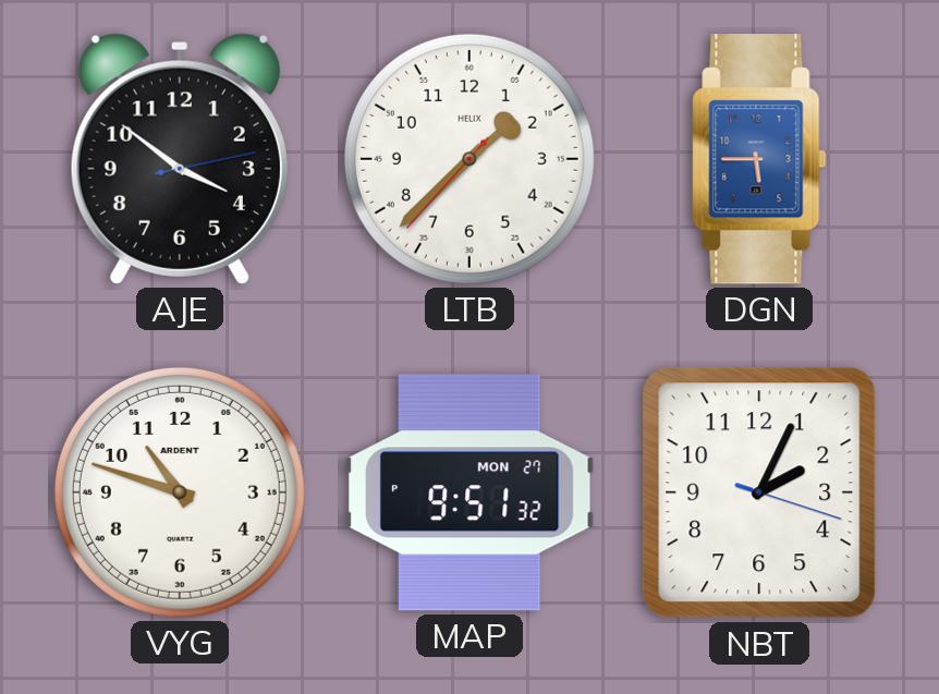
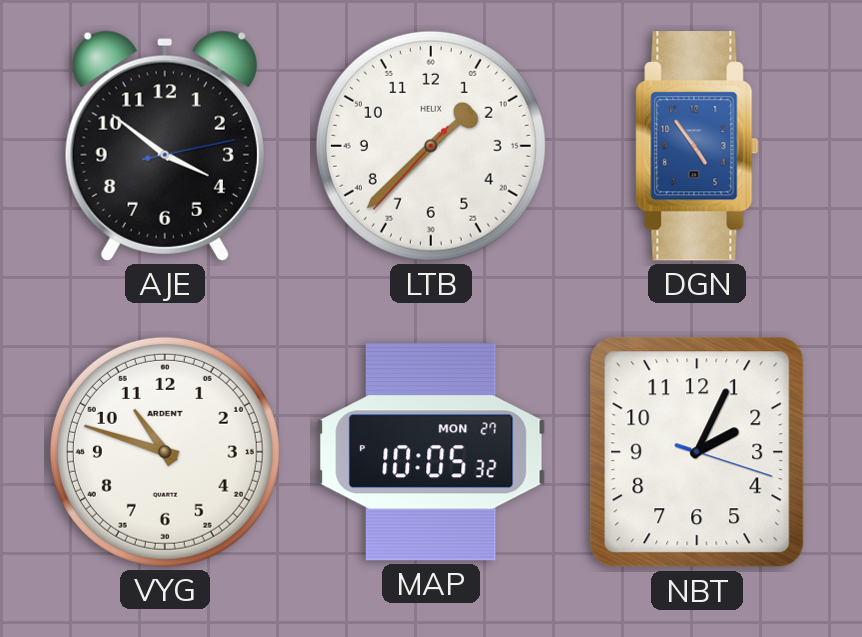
DGN: 5:45 -> 4:54 (697, 146)
MAP: 9:51 -> 10:05 (432, 452)
